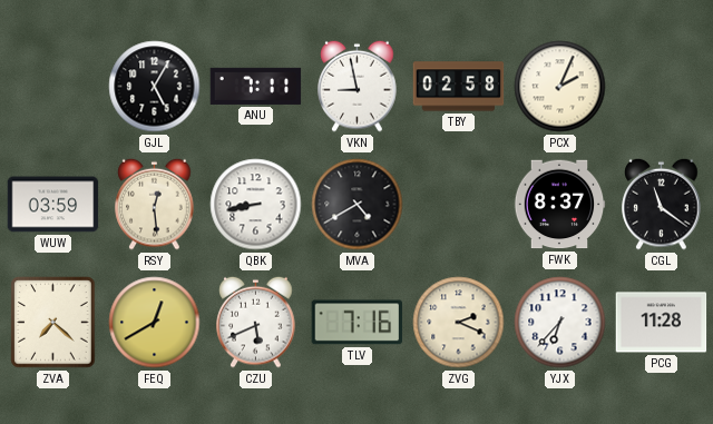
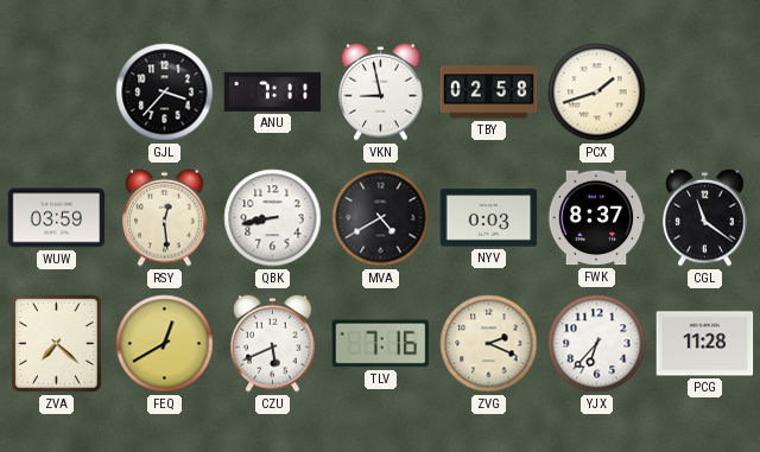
GJL: 5:05 -> 3:37 (165, 93)
PCX: 2:04 -> 1:42 (597, 93)
NYV: none -> 0:03 (489, 218)
